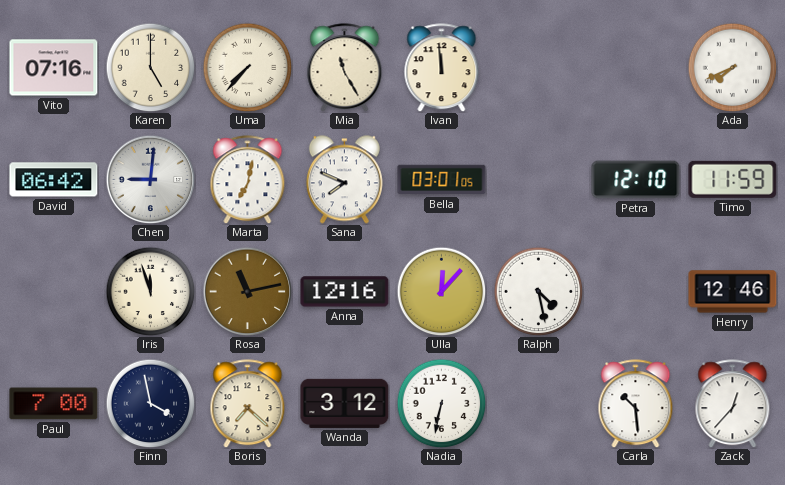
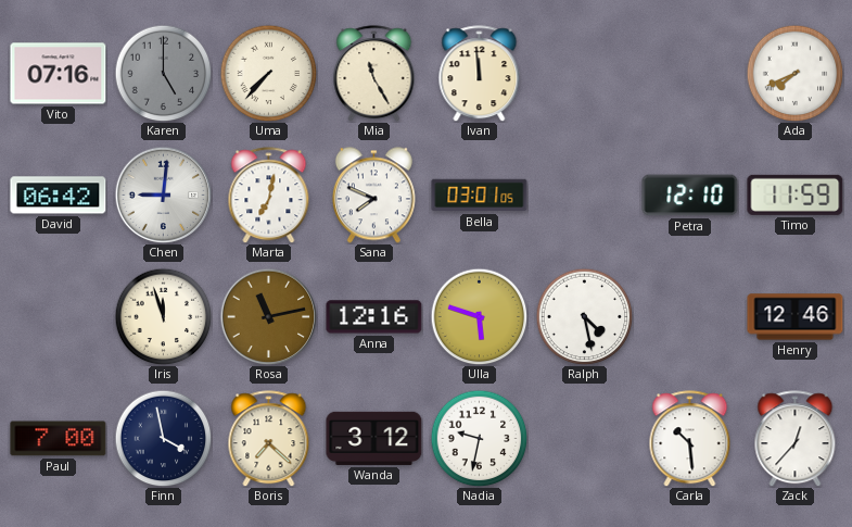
Karen dial: cream -> grey (163, 73)
Ulla: 12:07 -> 5:48 (479, 316)
Nadia: 6:32 -> 9:32 (479, 438)
